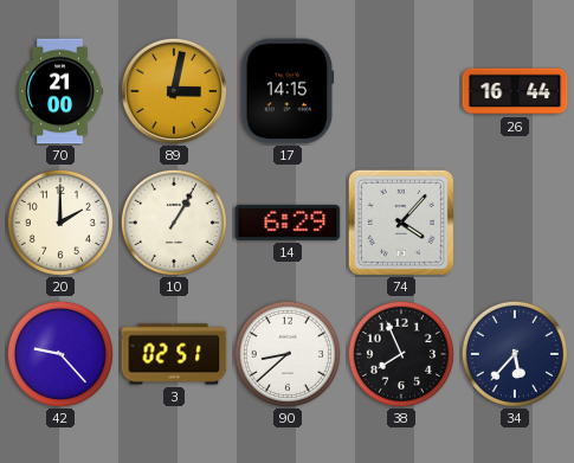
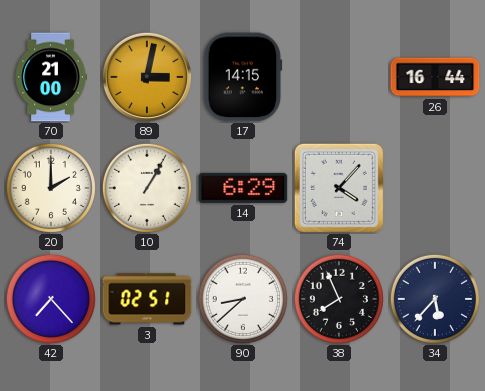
42: 9:23 -> 7:23 (51, 299)
